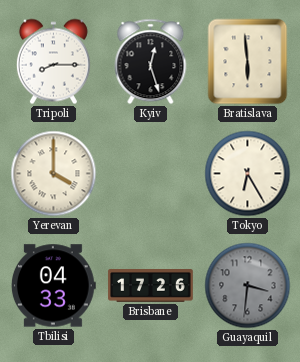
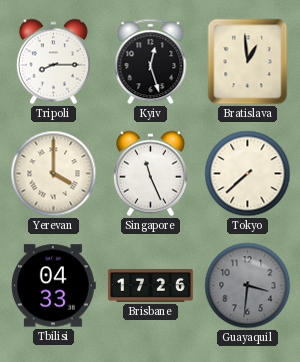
Bratislava: 5:59 -> 12:59 (248, 62)
Singapore: none -> 11:26 (150, 174)
Tokyo: 6:25 -> 7:38 (248, 174)
